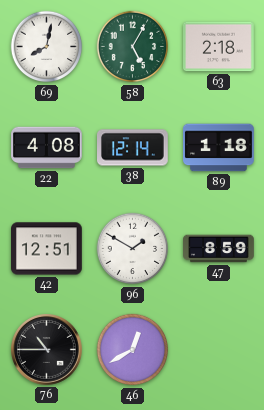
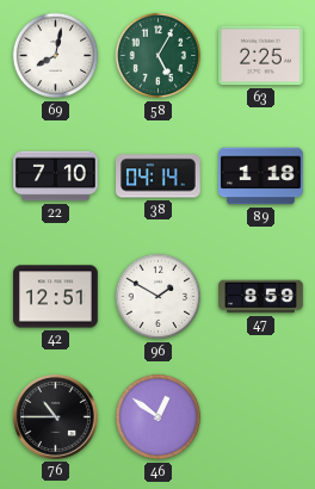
63: 2:18 -> 2:25 (261, 56)
22: 4:08 -> 7:10 (56, 177)
38: 12:14 -> 04:14 (159, 177)
46: 12:40 -> 12:51 (159, 417)
